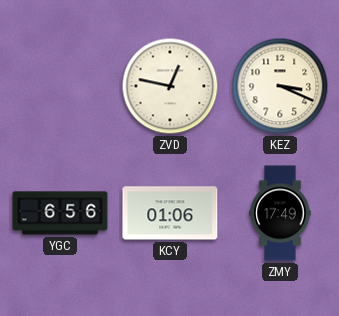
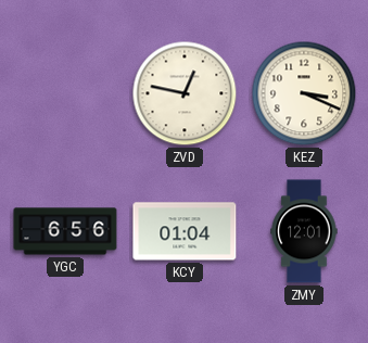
KCY: 01:06 -> 01:04 (185, 231)
ZMY: 17:49 -> 12:01 (304, 231)
